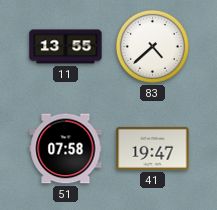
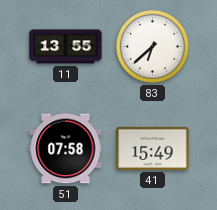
83: 4:38 -> 6:38 (152, 46)
41: 19:47 -> 15:49 (153, 148)
